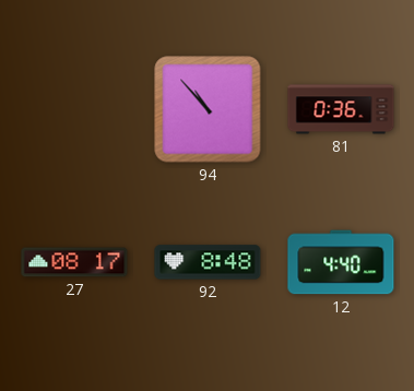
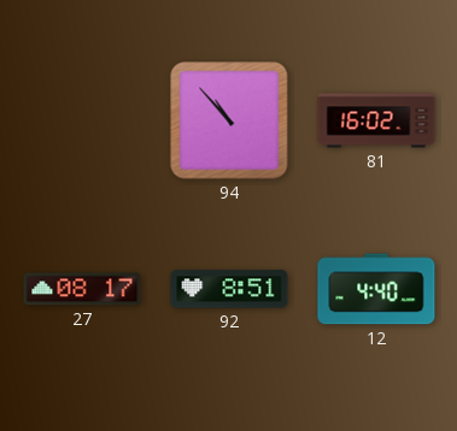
81: 0:36 -> 16:02 (376, 120)
92: 8:48 -> 8:51 (229, 289)
